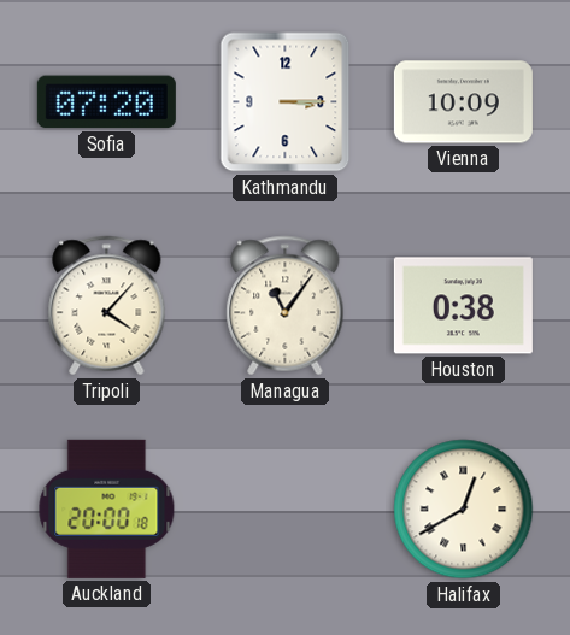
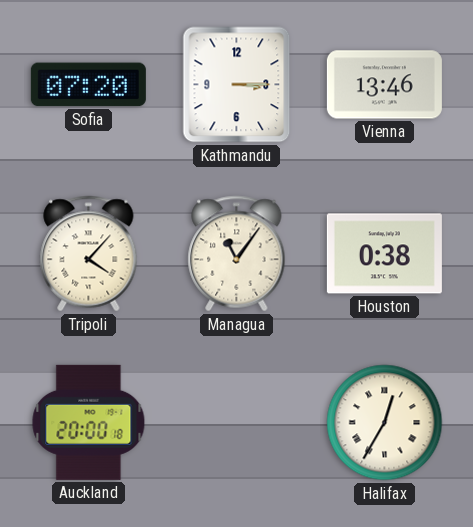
Vienna: 10:09 -> 13:46 (384, 85)
Halifax: 12:40 -> 12:35 (385, 423)
